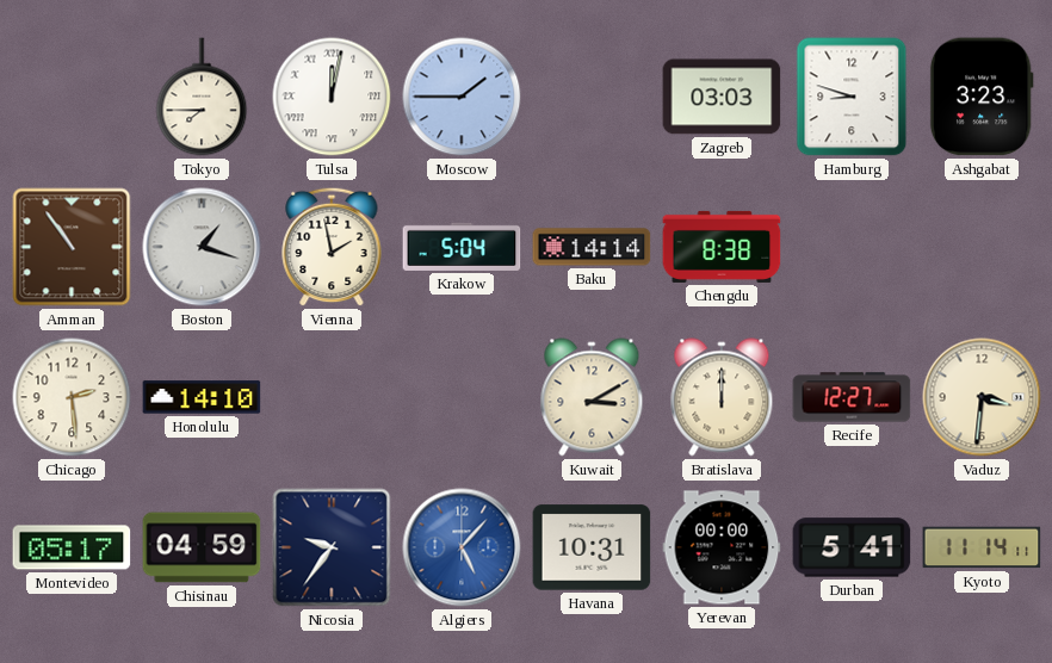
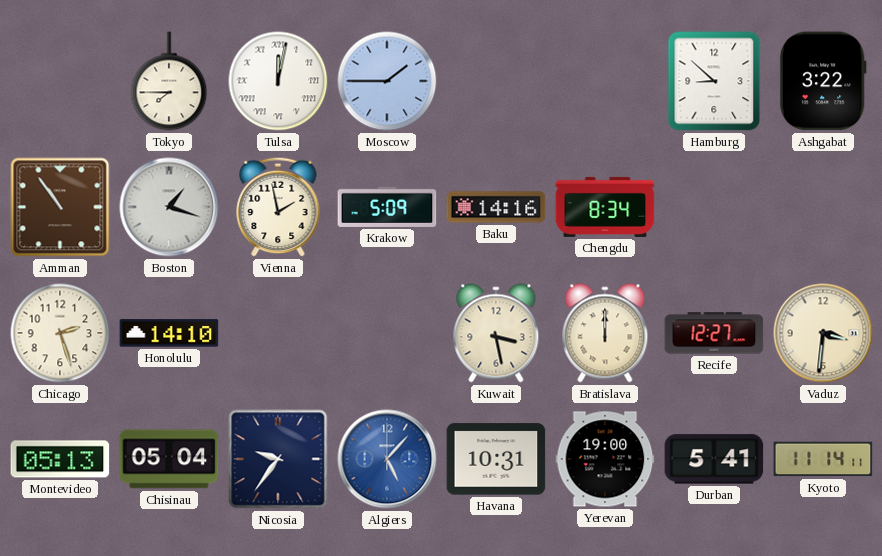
Zagreb: 03:03 -> none (722, 97)
Hamburg: 8:48 -> 8:52 (714, 81)
Ashgabat: 3:23 -> 3:22 (823, 81)
Krakow: 5:04 -> 5:09 (387, 207)
Baku: 14:14 -> 14:16 (496, 207)
Chengdu: 8:38 -> 8:34 (605, 207)
Chicago: 2:29 -> 2:27 (60, 333)
Kuwait: 3:10 -> 3:28 (496, 333)
Montevideo: 05:17 -> 05:13 (60, 459)
Chisinau: 04:59 -> 05:04 (169, 459)
Yerevan: 00:00 -> 19:00 (605, 459)
